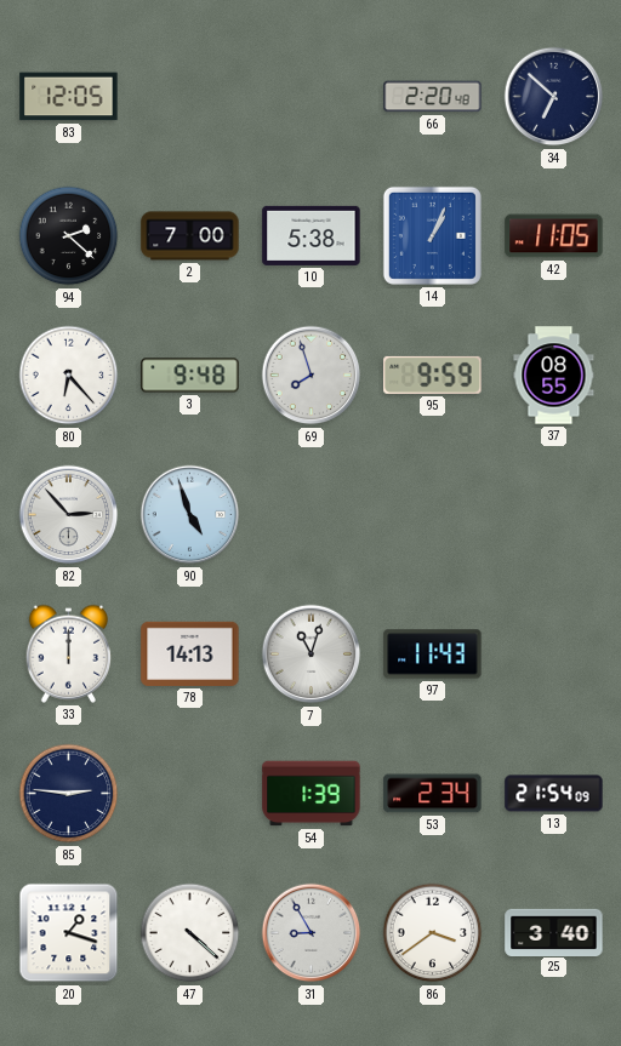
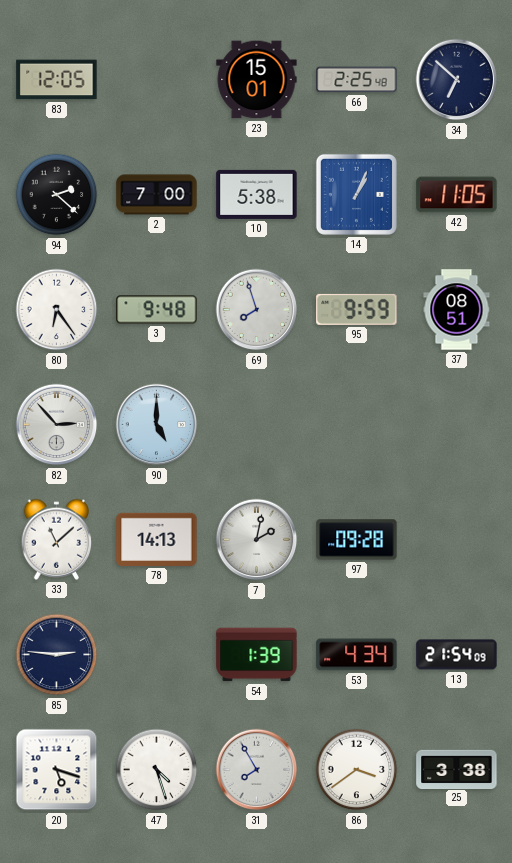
23: none -> 15:01 (257, 80)
66: 2:20 -> 2:25 (357, 80)
80: 6:23 -> 6:24 (57, 310)
37: 08:55 -> 08:51 (457, 310)
90: 4:57 -> 5:00 (157, 425)
33: 12:00 -> 11:08 (57, 539)
7: 11:03 -> 2:02 (257, 540)
97: 11:43 -> 09:28 (357, 540)
53: 2:34 -> 4:34 (357, 655)
20: 1:18 -> 5:18 (57, 770)
47: 4:22 -> 4:27 (157, 770)
31: 8:55 -> 7:55 (257, 770)
25: 3:40 -> 3:38 (457, 769)
